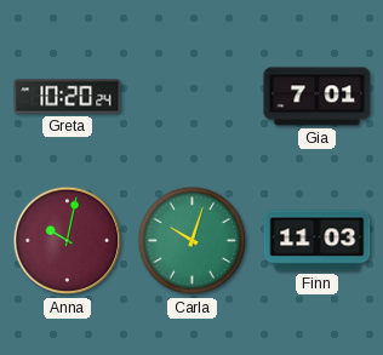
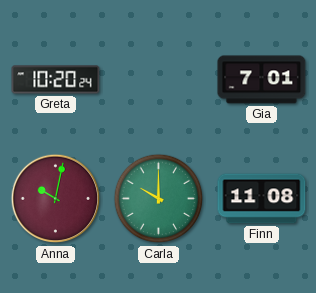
Carla: 10:03 -> 10:00 (159, 199)
Finn: 11:03 -> 11:08 (262, 199)
